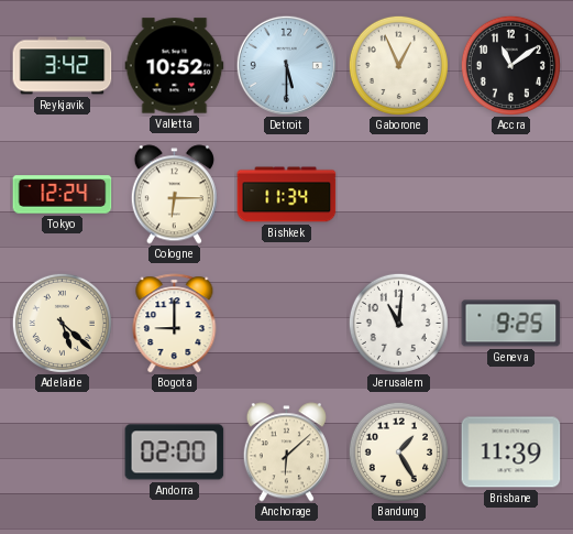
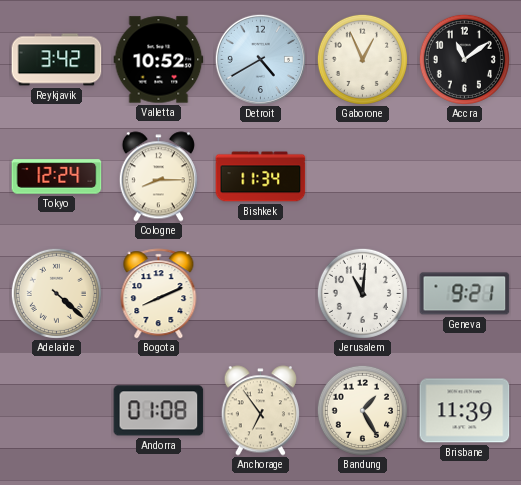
Detroit: 5:30 -> 4:40 (260, 59)
Cologne: 6:15 -> 8:15 (158, 177)
Adelaide: 5:22 -> 4:22 (56, 293)
Bogota: 9:00 -> 8:11 (159, 294)
Geneva: 9:25 -> 9:21 (465, 294)
Andorra: 02:00 -> 01:08 (159, 411)
Anchorage: 6:08 -> 6:54 (260, 411)
